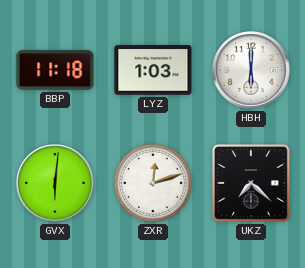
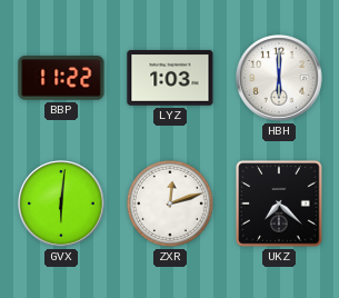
BBP: 11:18 -> 11:22 (61, 78)
